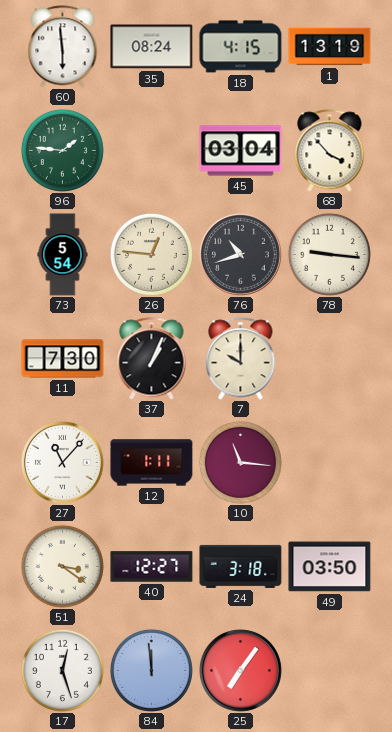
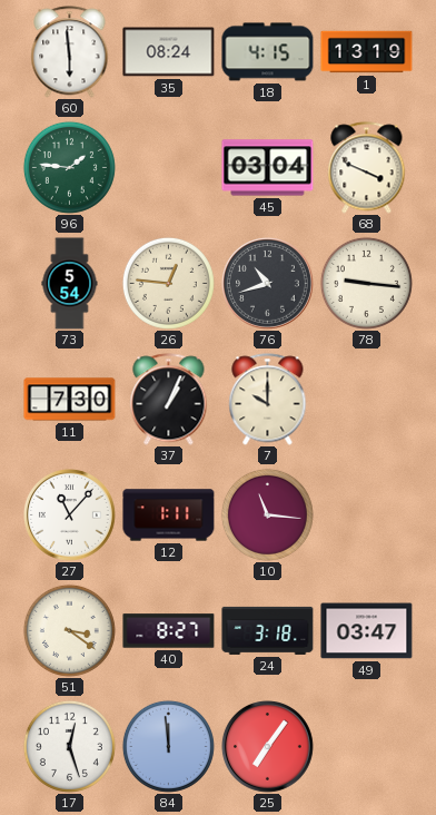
68: 3:53 -> 3:49 (367, 168)
40: 12:27 -> 8:27 (169, 631)
49: 03:50 -> 03:47 (367, 631)
